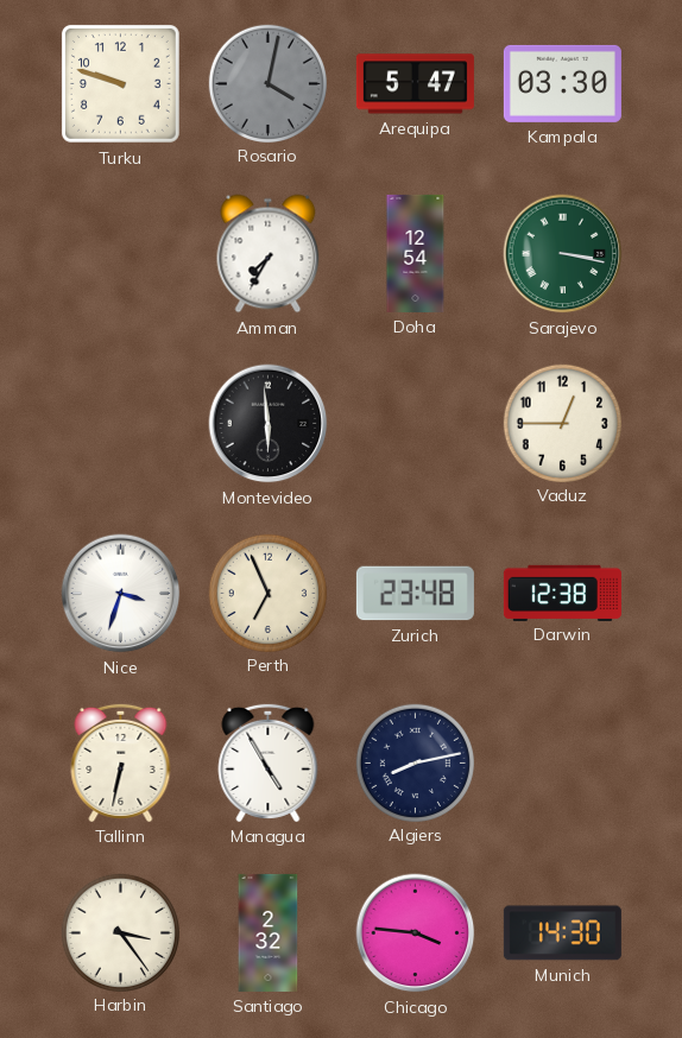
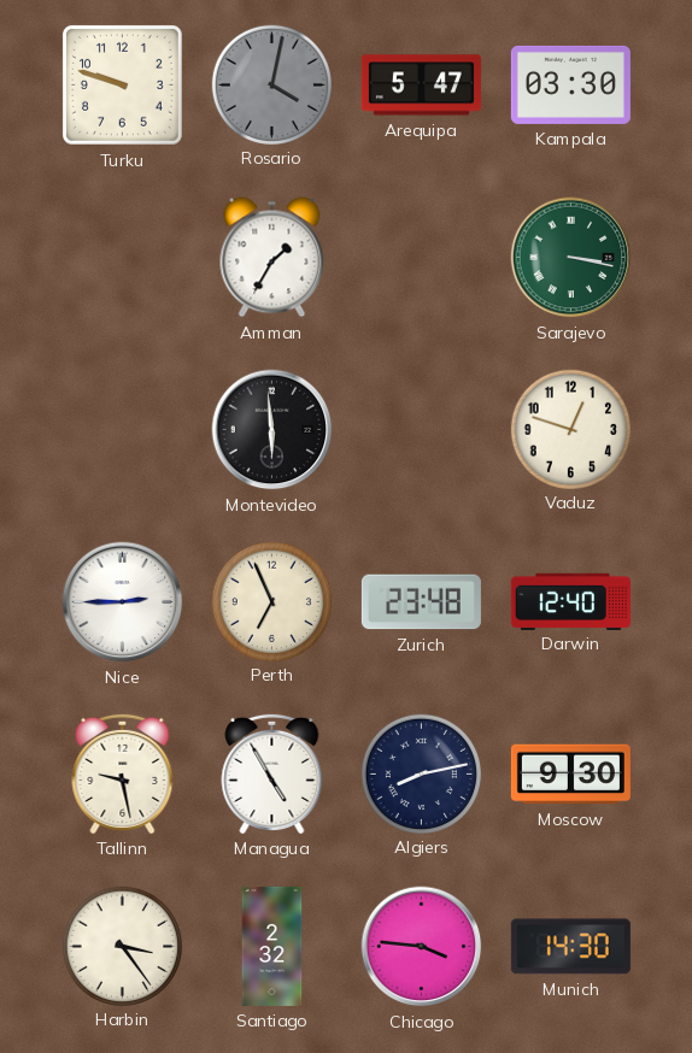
Amman: 7:35 -> 1:35 (272, 258)
Doha: 12:54 -> none (416, 253)
Vaduz: 12:45 -> 12:48 (570, 429)
Nice: 3:33 -> 2:45 (123, 602)
Darwin: 12:38 -> 12:40 (570, 601)
Tallinn: 6:32 -> 9:28 (123, 773)
Moscow: none -> 9:30 (570, 775)
